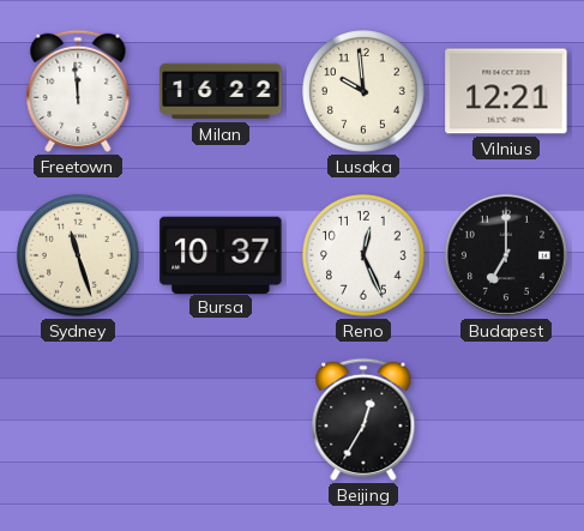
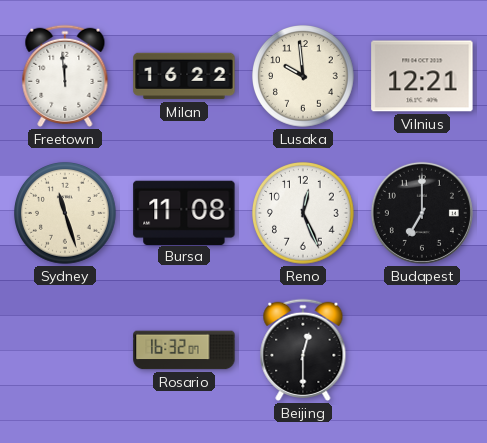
Bursa: 10:37 -> 11:08 (184, 212)
Rosario: none -> 16:32 (184, 350)
Beijing: 12:35 -> 12:30 (303, 350)
